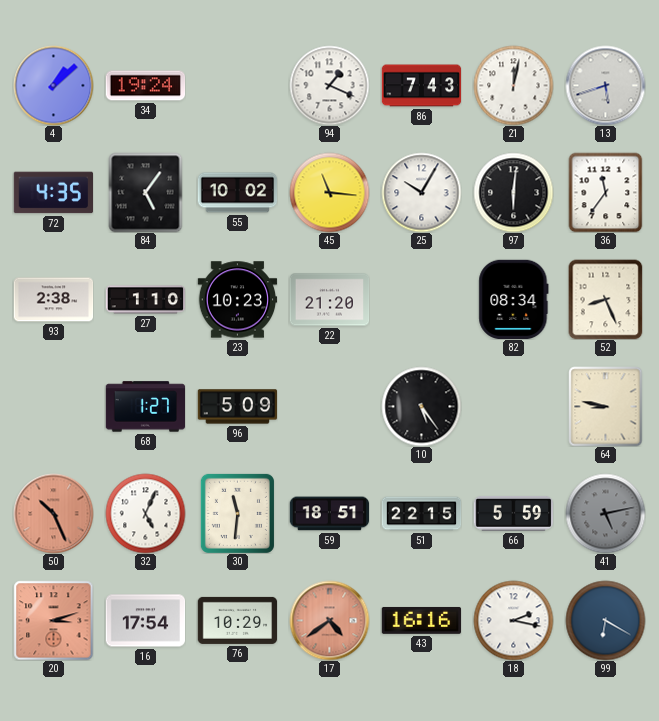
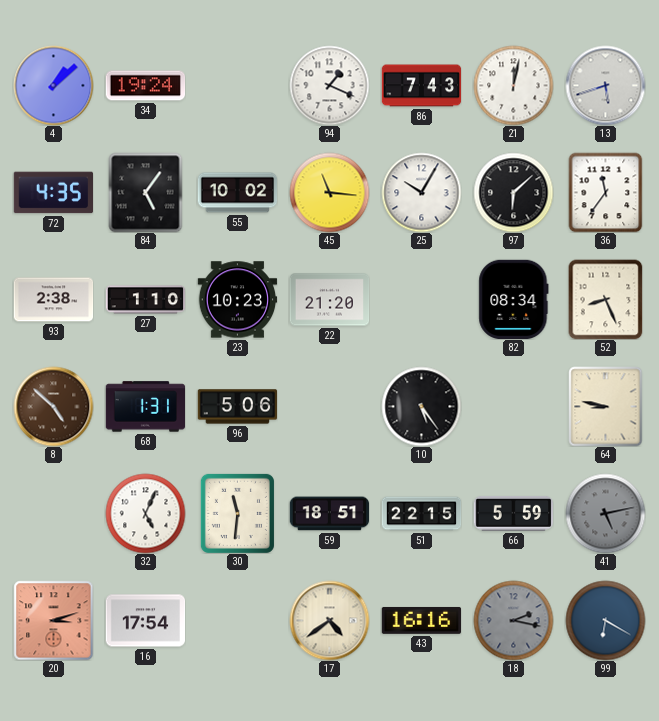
97: 6:01 -> 6:08 (513, 192)
8: none -> 4:52 (53, 406)
68: 1:27 -> 1:31 (145, 407)
96: 5:09 -> 5:06 (237, 407)
50: 10:26 -> none (53, 513)
76: 10:29 -> none (237, 620)
17 dial: salmon -> cream (329, 620)
18 dial: white -> grey (513, 620)
